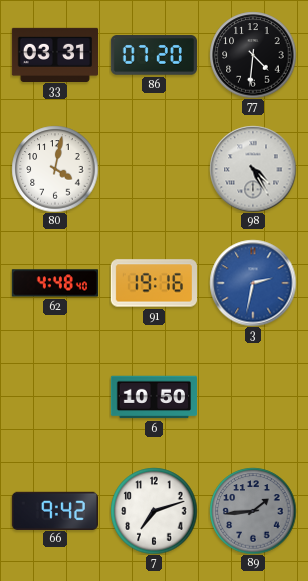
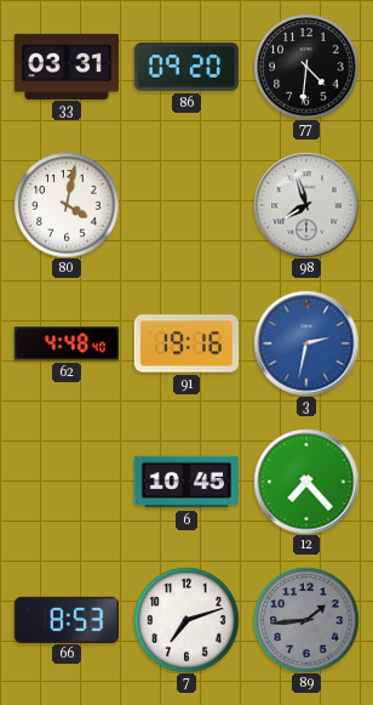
86: 07:20 -> 09:20 (187, 67)
98: 4:25 -> 7:57 (306, 205)
6: 10:50 -> 10:45 (185, 482)
12: none -> 7:23 (306, 482)
66: 9:42 -> 8:53 (67, 619)
